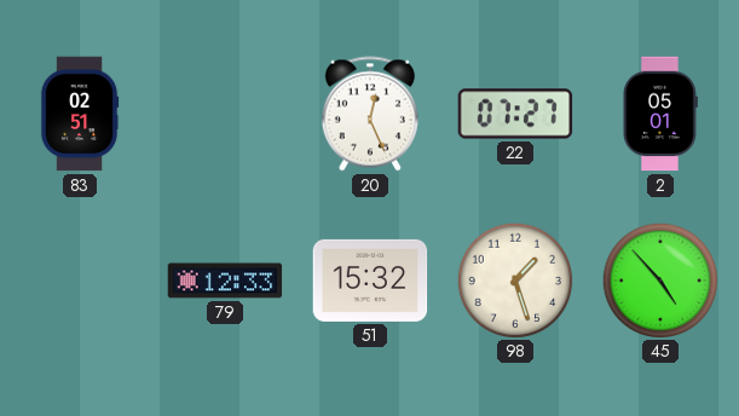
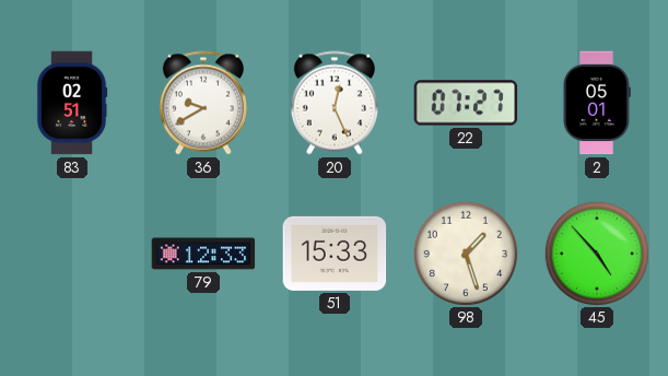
36: none -> 9:40 (203, 103)
51: 15:32 -> 15:33 (335, 254)
